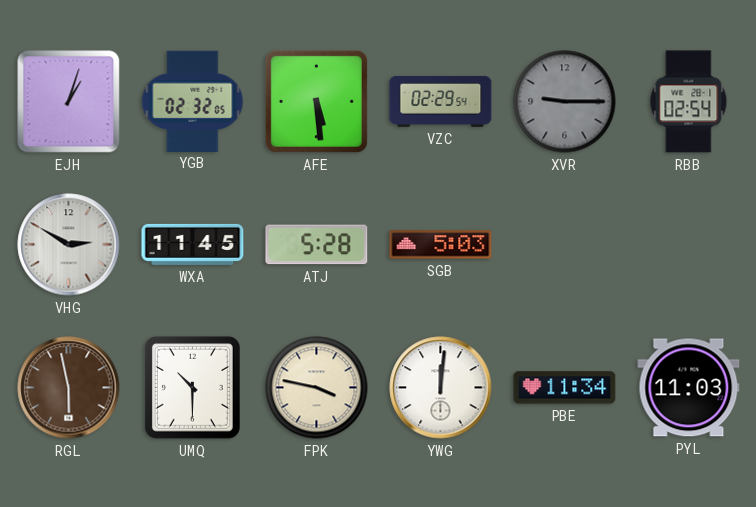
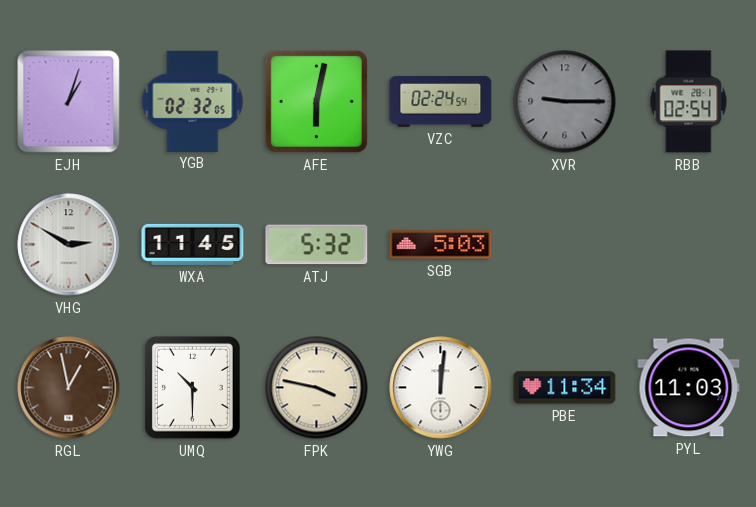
AFE: 5:29 -> 6:02 (316, 101)
VZC: 02:29 -> 02:24 (441, 102)
ATJ: 5:28 -> 5:32 (317, 245)
RGL: 5:58 -> 12:58 (69, 388)
